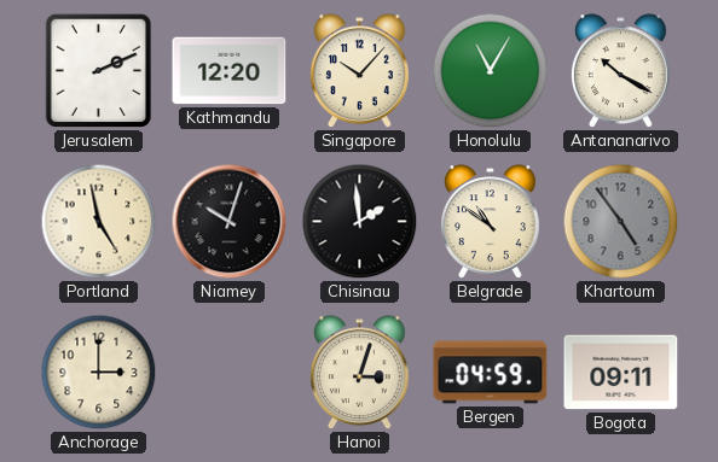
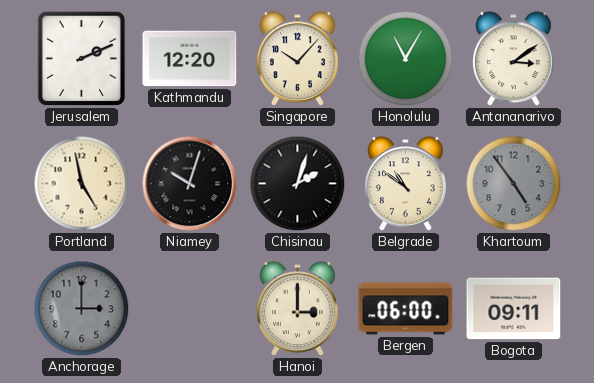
Antananarivo: 10:20 -> 3:09 (513, 59)
Chisinau: 1:59 -> 2:03 (298, 184)
Anchorage dial: cream -> grey (82, 309)
Hanoi: 3:03 -> 3:00 (297, 309)
Bergen: 04:59 -> 06:00 (406, 309)
